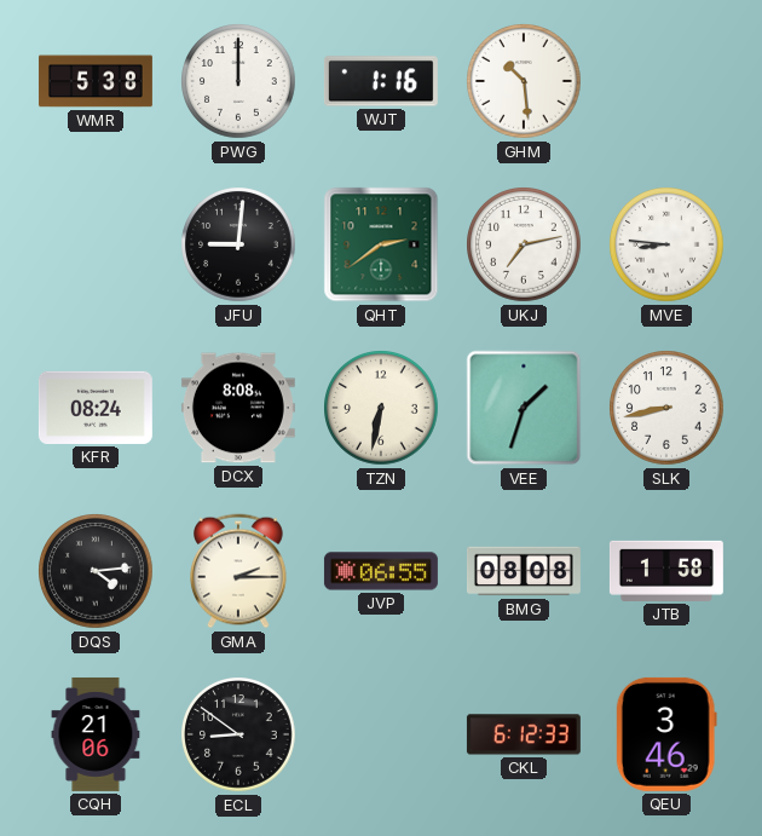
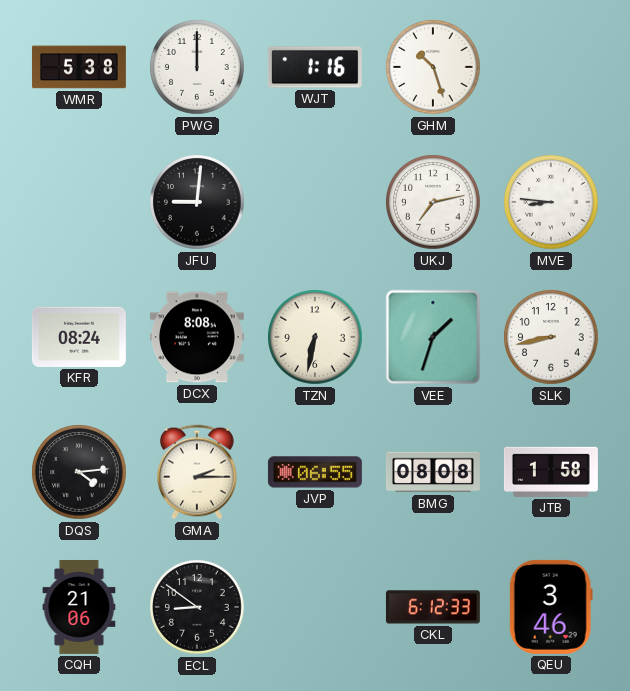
GHM: 10:29 -> 10:27 (433, 67)
QHT: 2:39 -> none (381, 244)
